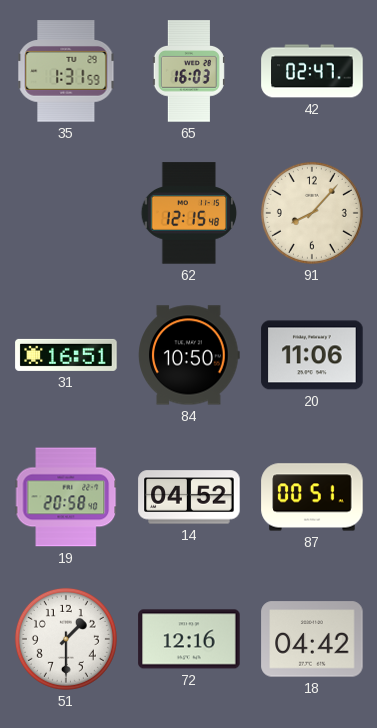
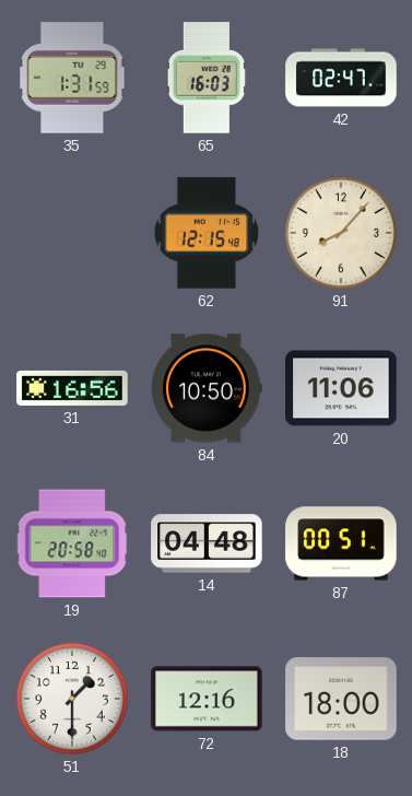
31: 16:51 -> 16:56 (72, 388)
14: 04:52 -> 04:48 (207, 543)
18: 04:42 -> 18:00 (341, 699)
